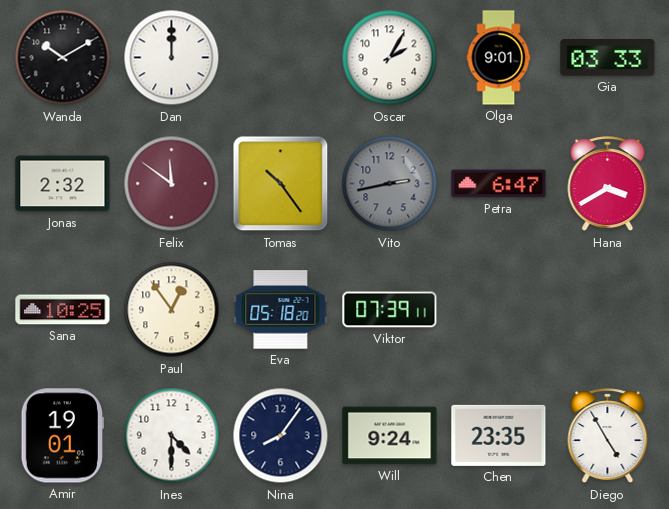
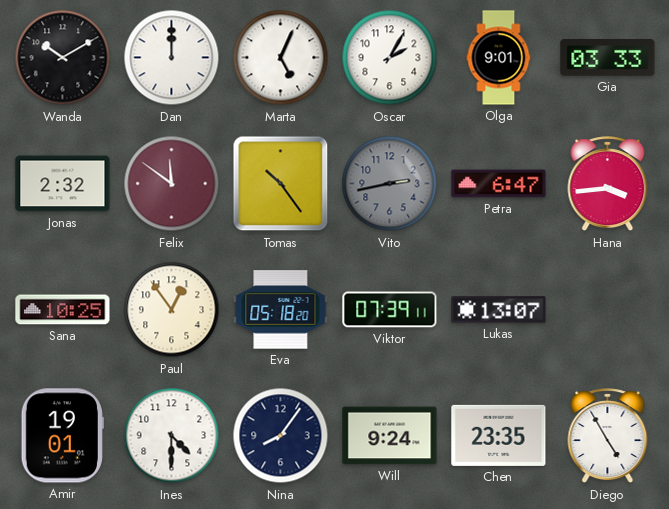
Marta: none -> 5:04 (281, 58)
Hana: 3:40 -> 3:44 (608, 184)
Lukas: none -> 13:07 (499, 310)
